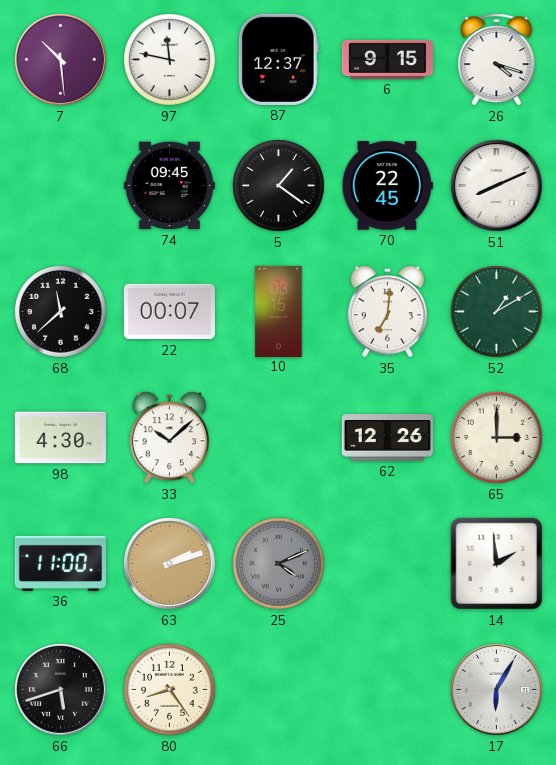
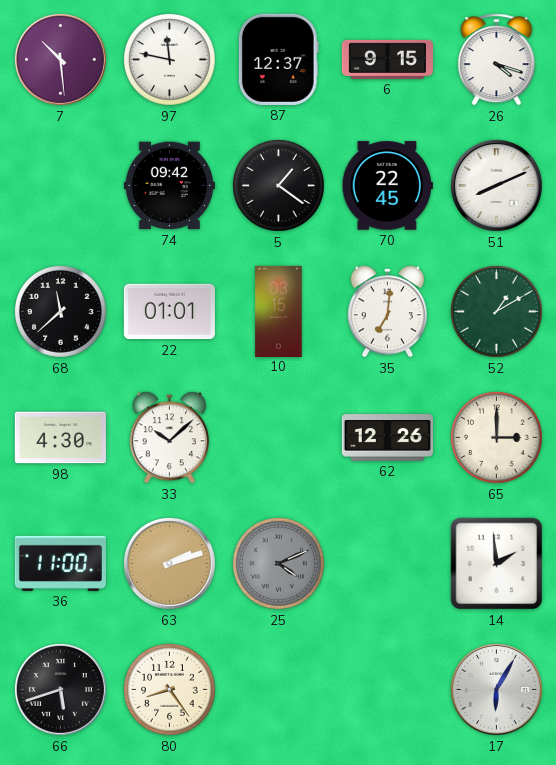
74: 09:45 -> 09:42 (169, 186)
22: 00:07 -> 01:01 (169, 312)
